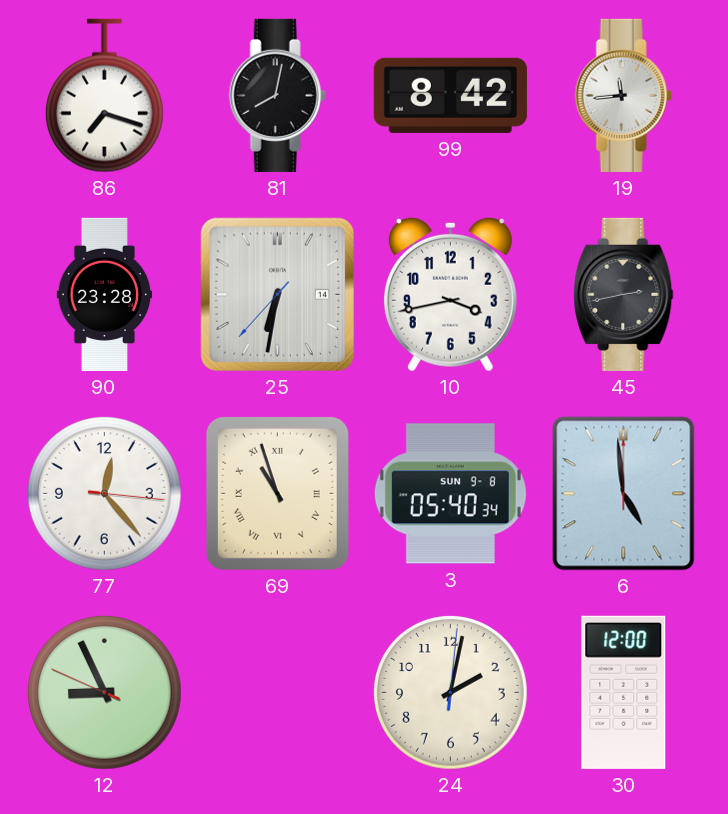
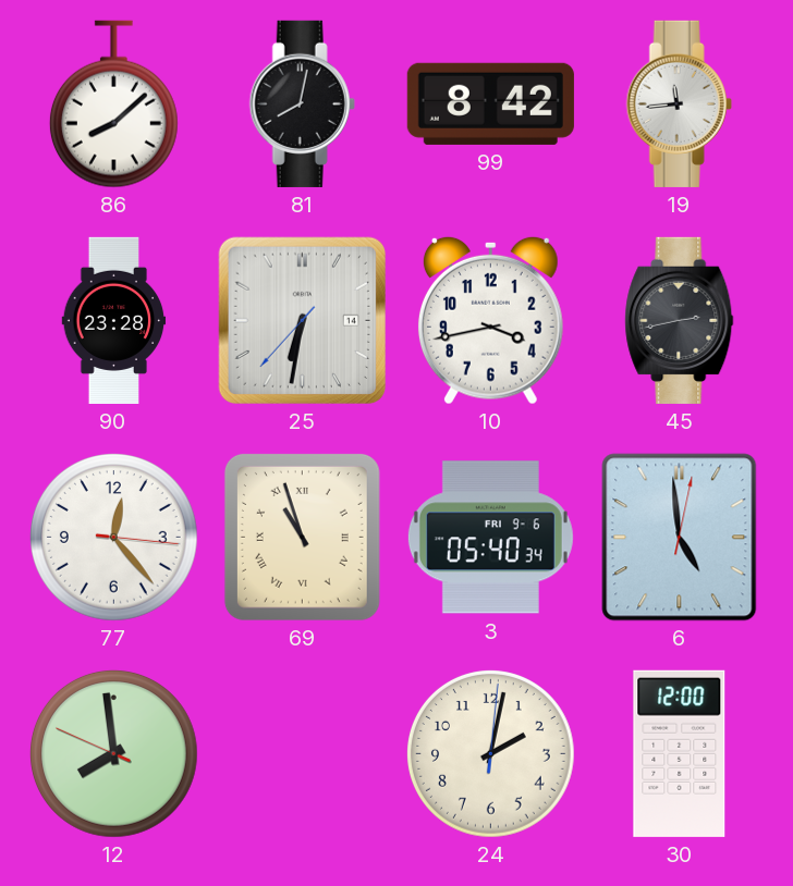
86: 7:18 -> 8:08 (113, 104)
3 date: SUN 9-8 -> FRI 9-6 (490, 538)
6: 4:59:00 -> 4:59:02 (680, 538)
12: 8:55 -> 7:58 (114, 754)
